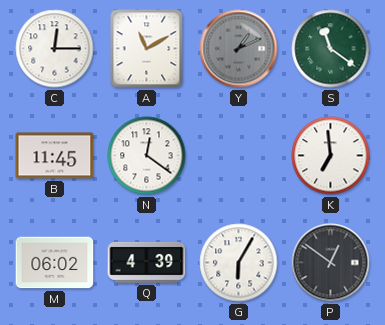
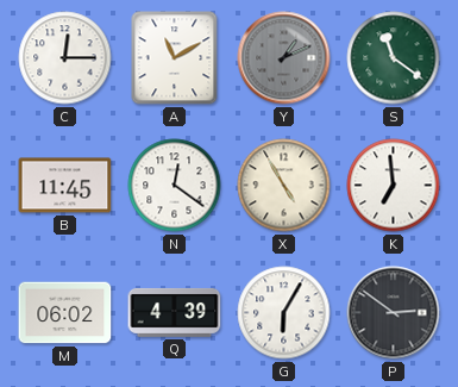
X: none -> 4:55 (284, 186)
P: 12:51 -> 2:51 (394, 313)
